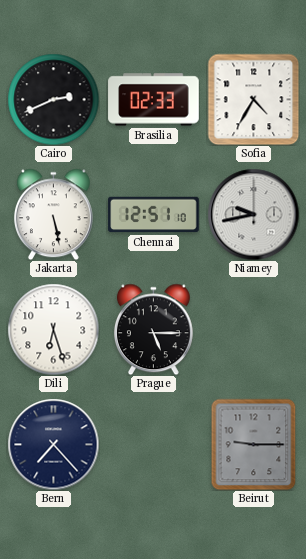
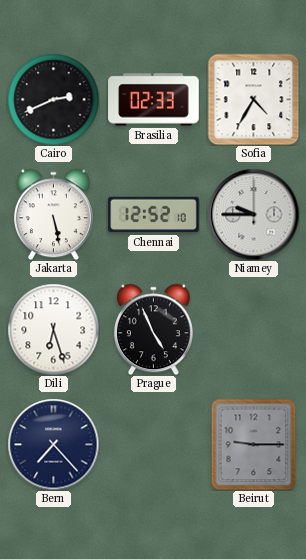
Chennai: 12:51 -> 12:52 (154, 215)
Niamey: 9:43 -> 9:45 (253, 214)
Prague: 5:15 -> 4:56 (153, 329)
